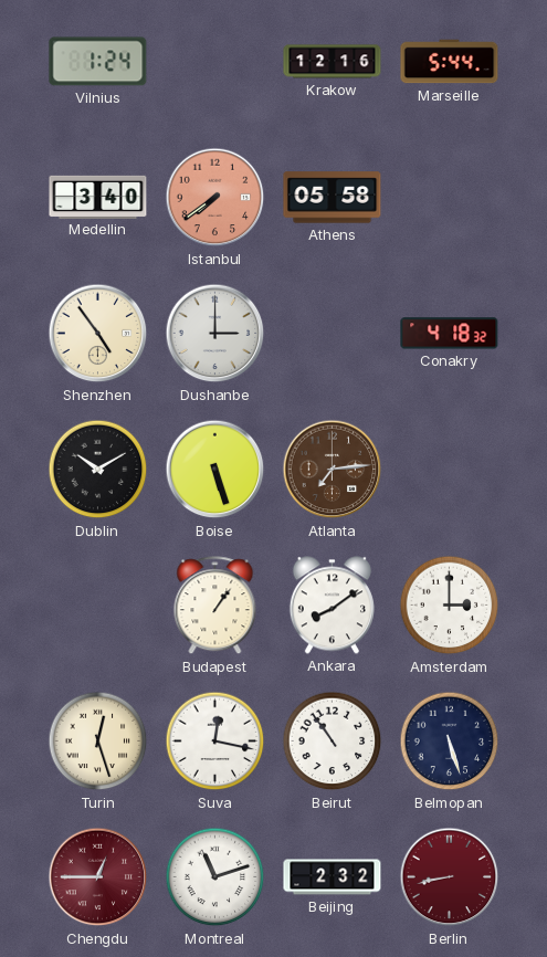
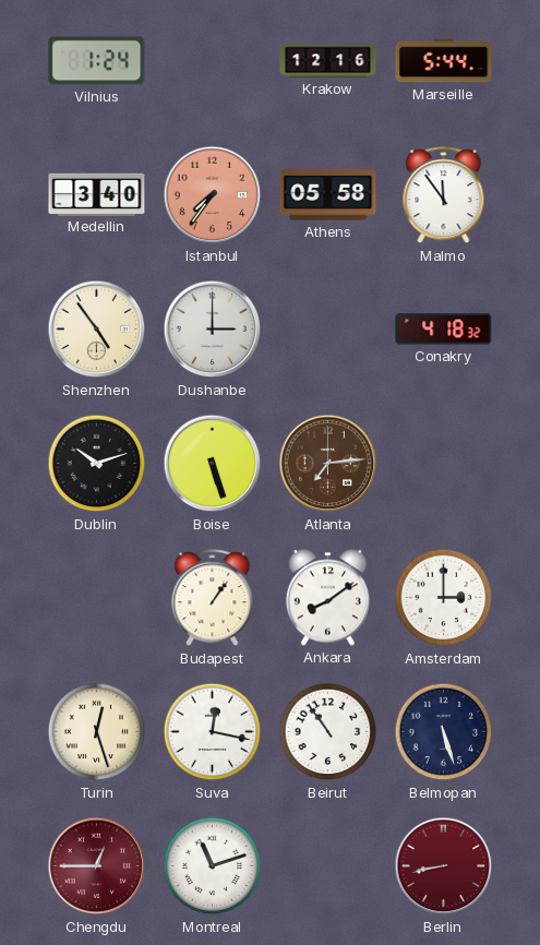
Istanbul: 7:39 -> 7:36 (213, 195)
Malmo: none -> 11:54 (444, 195)
Dublin: 10:10 -> 10:12 (97, 464)
Beijing: 2:32 -> none (333, 877)
